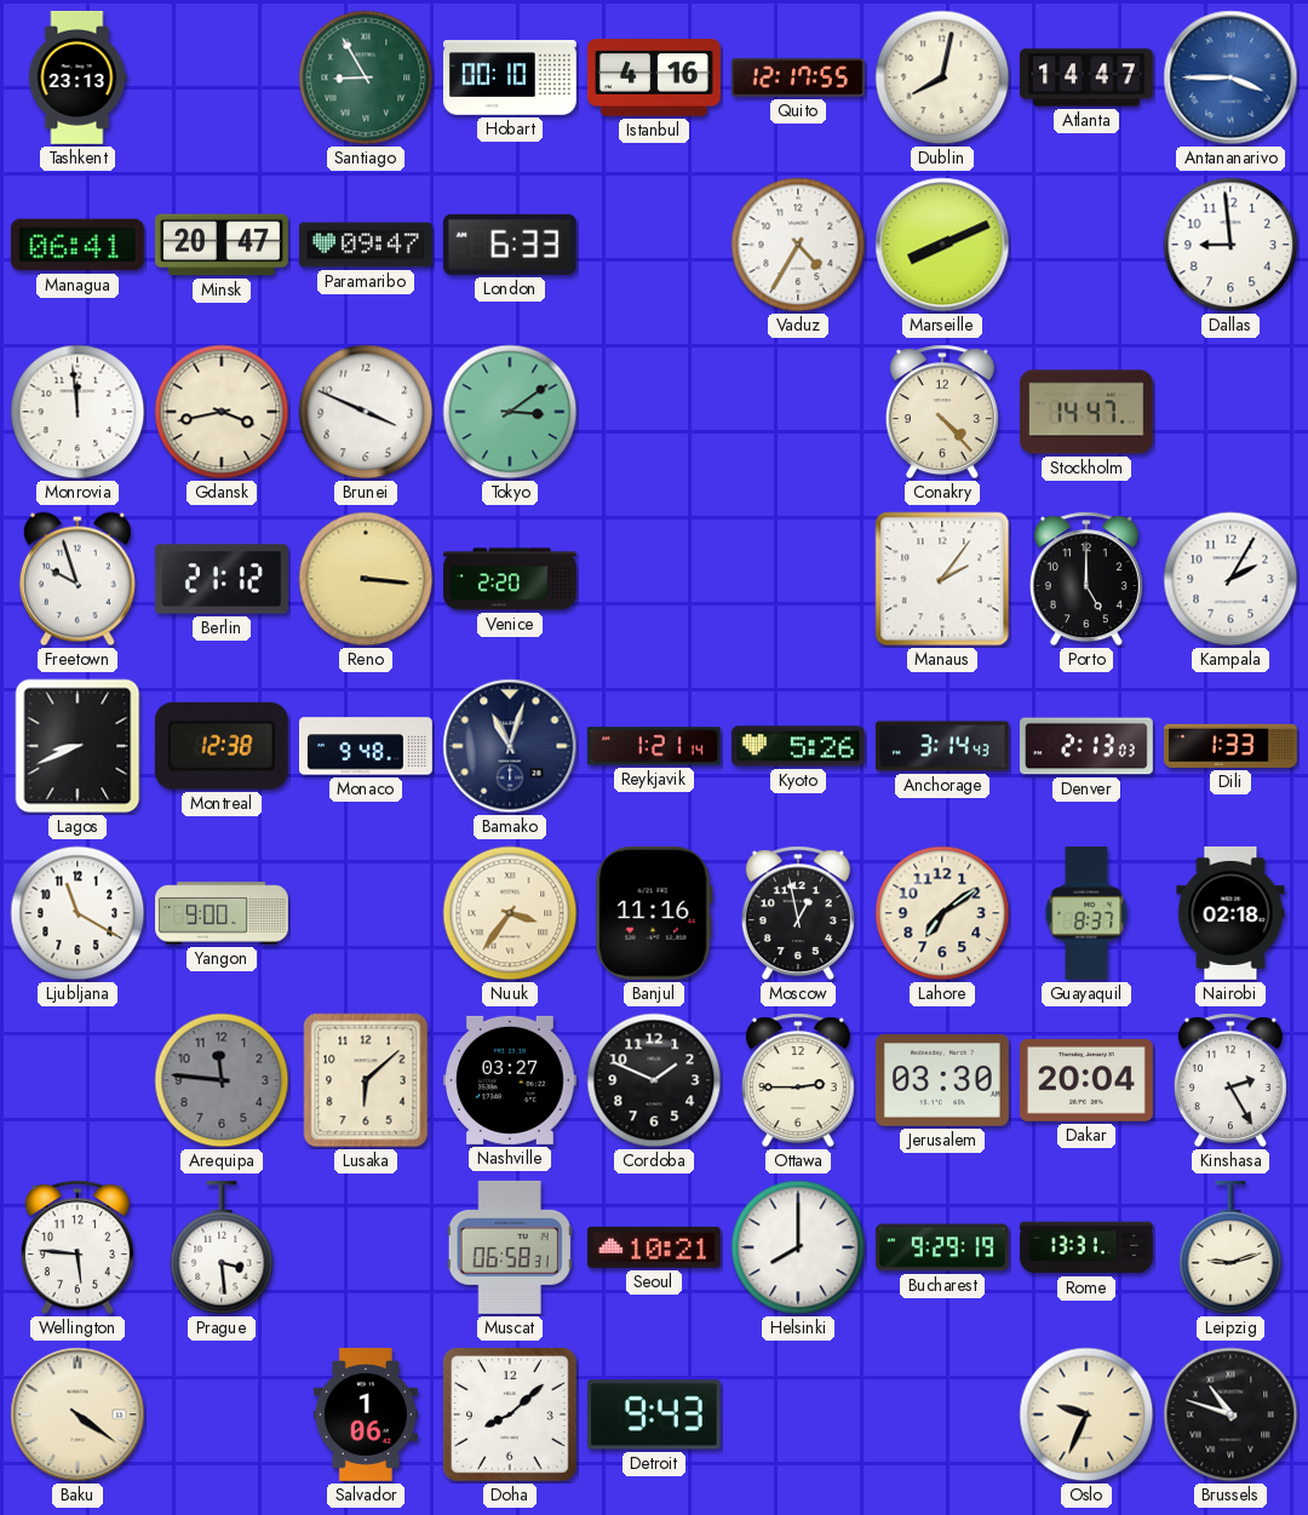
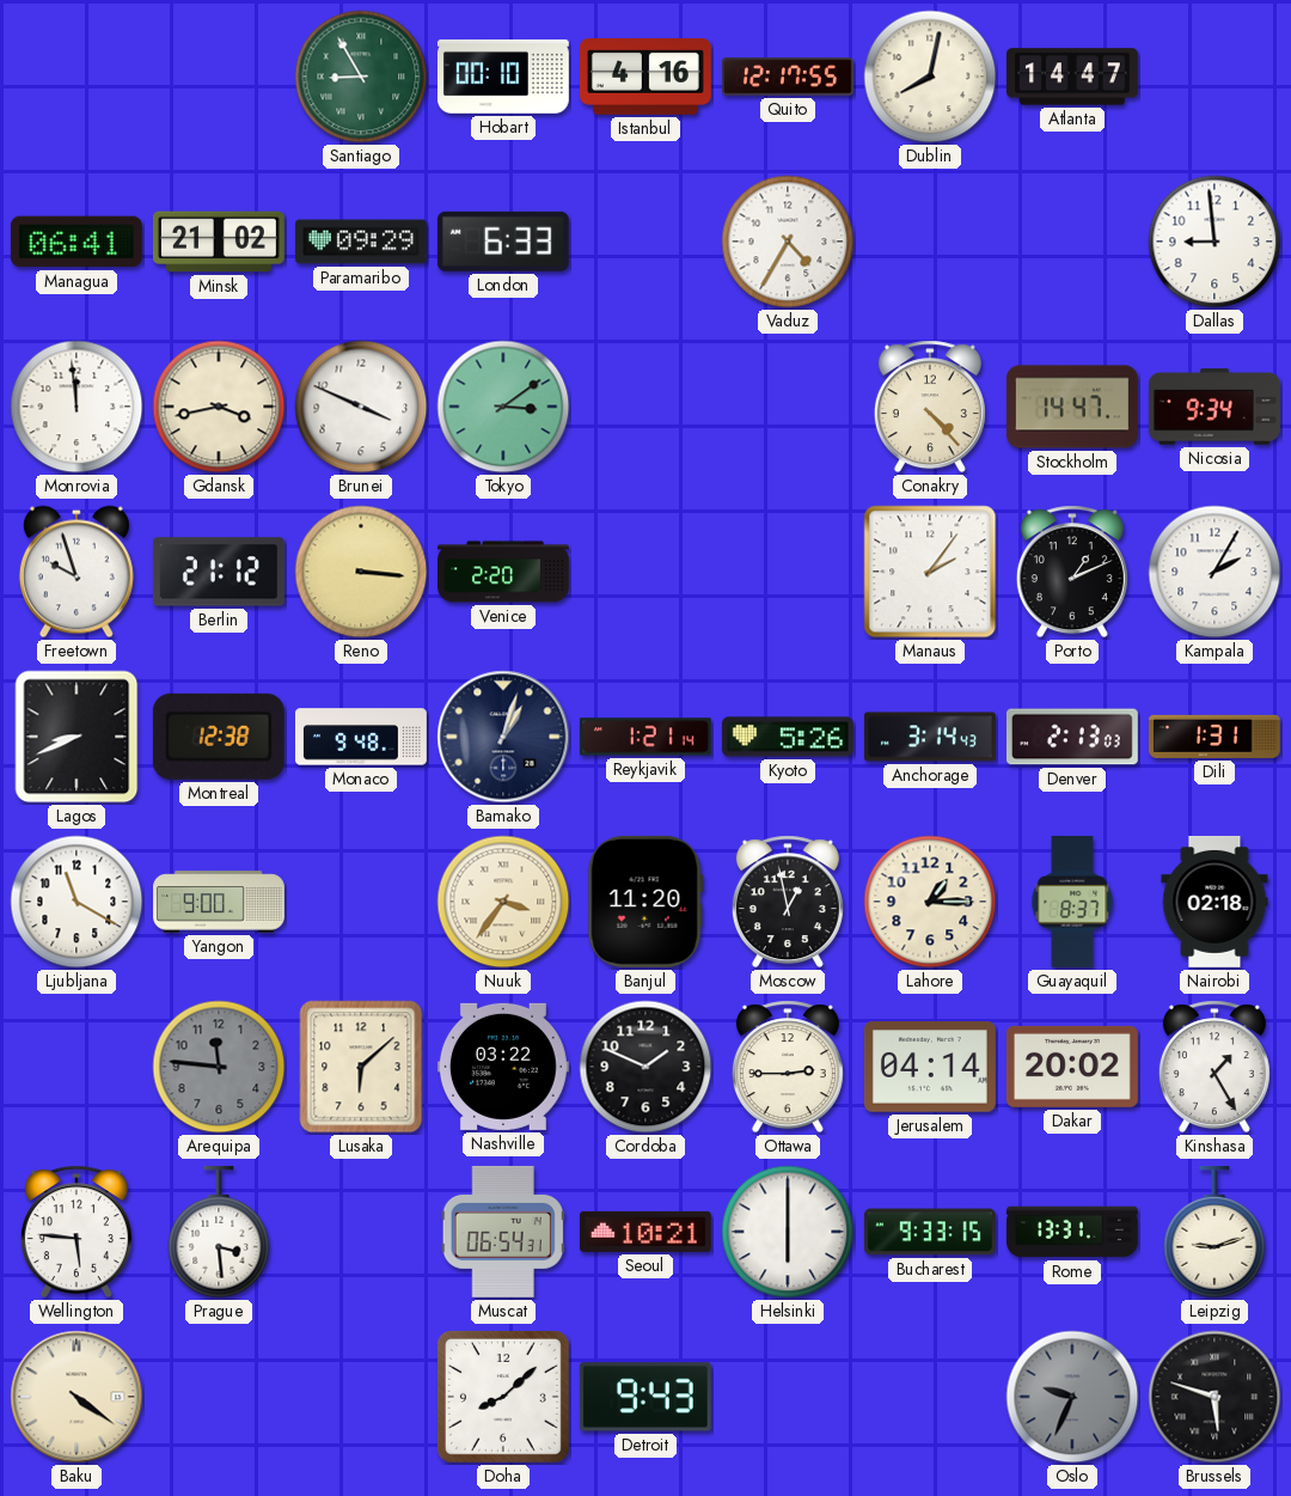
Tashkent: 23:13 -> none (78, 78)
Antananarivo: 3:45 -> none (1230, 78)
Minsk: 20:47 -> 21:02 (219, 242)
Paramaribo: 09:47 -> 09:29 (361, 242)
Marseille: 8:11 -> none (942, 245)
Nicosia: none -> 9:34 (1214, 407)
Porto: 5:00 -> 1:11 (1072, 572)
Bamako: 11:03 -> 1:03 (503, 737)
Dili: 1:33 -> 1:31 (1214, 737)
Banjul: 11:16 -> 11:20 (645, 902)
Lahore: 7:09 -> 1:15 (930, 902)
Nashville: 03:27 -> 03:22 (503, 1067)
Jerusalem: 03:30 -> 04:14 (930, 1067)
Dakar: 20:04 -> 20:02 (1072, 1067)
Kinshasa: 2:25 -> 1:25 (1214, 1067)
Muscat: 06:58 -> 06:54 (503, 1232)
Helsinki: 8:00 -> 6:00 (788, 1232)
Bucharest: 9:29 -> 9:33 (930, 1232)
Salvador: 1:06 -> none (366, 1414)
Oslo dial: cream -> grey (1072, 1397)
Brussels: 10:48 -> 5:48 (1214, 1397)
